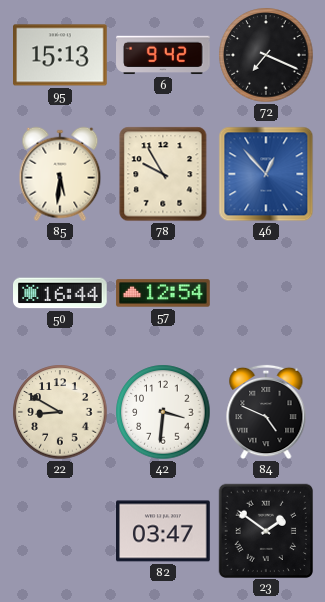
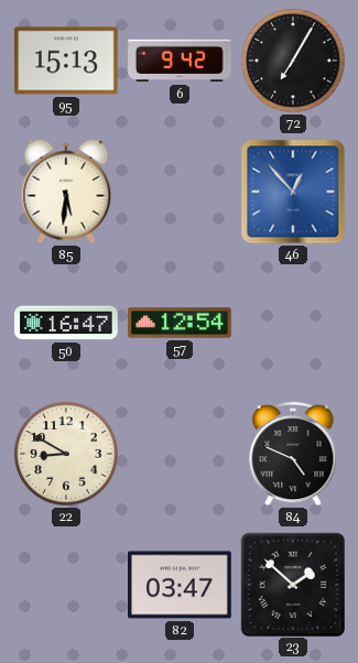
72: 7:19 -> 7:05 (293, 61)
78: 9:55 -> none (163, 174)
50: 16:44 -> 16:47 (67, 323)
42: 3:31 -> none (163, 412)
23: 1:51 -> 1:52 (292, 584)
